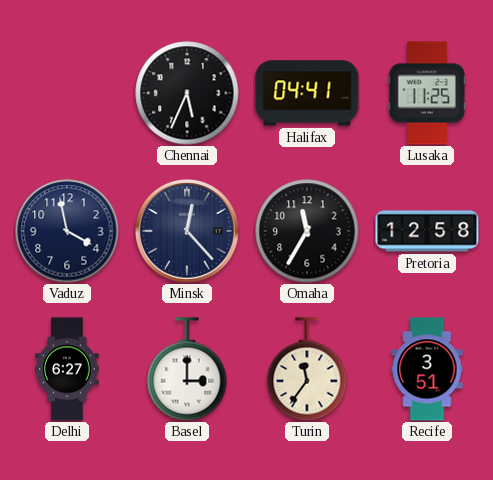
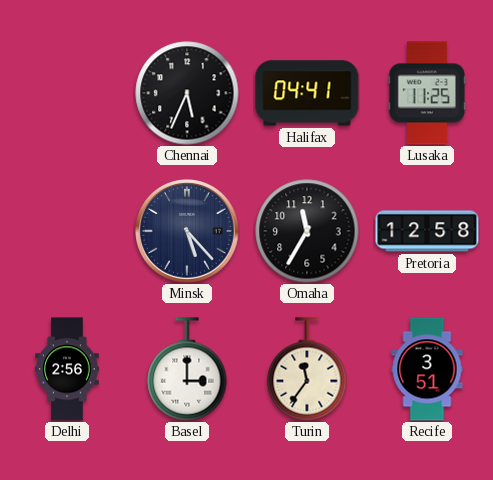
Vaduz: 3:58 -> none (67, 231)
Minsk: 12:23 -> 5:23 (188, 232)
Delhi: 6:27 -> 2:56 (67, 369)
